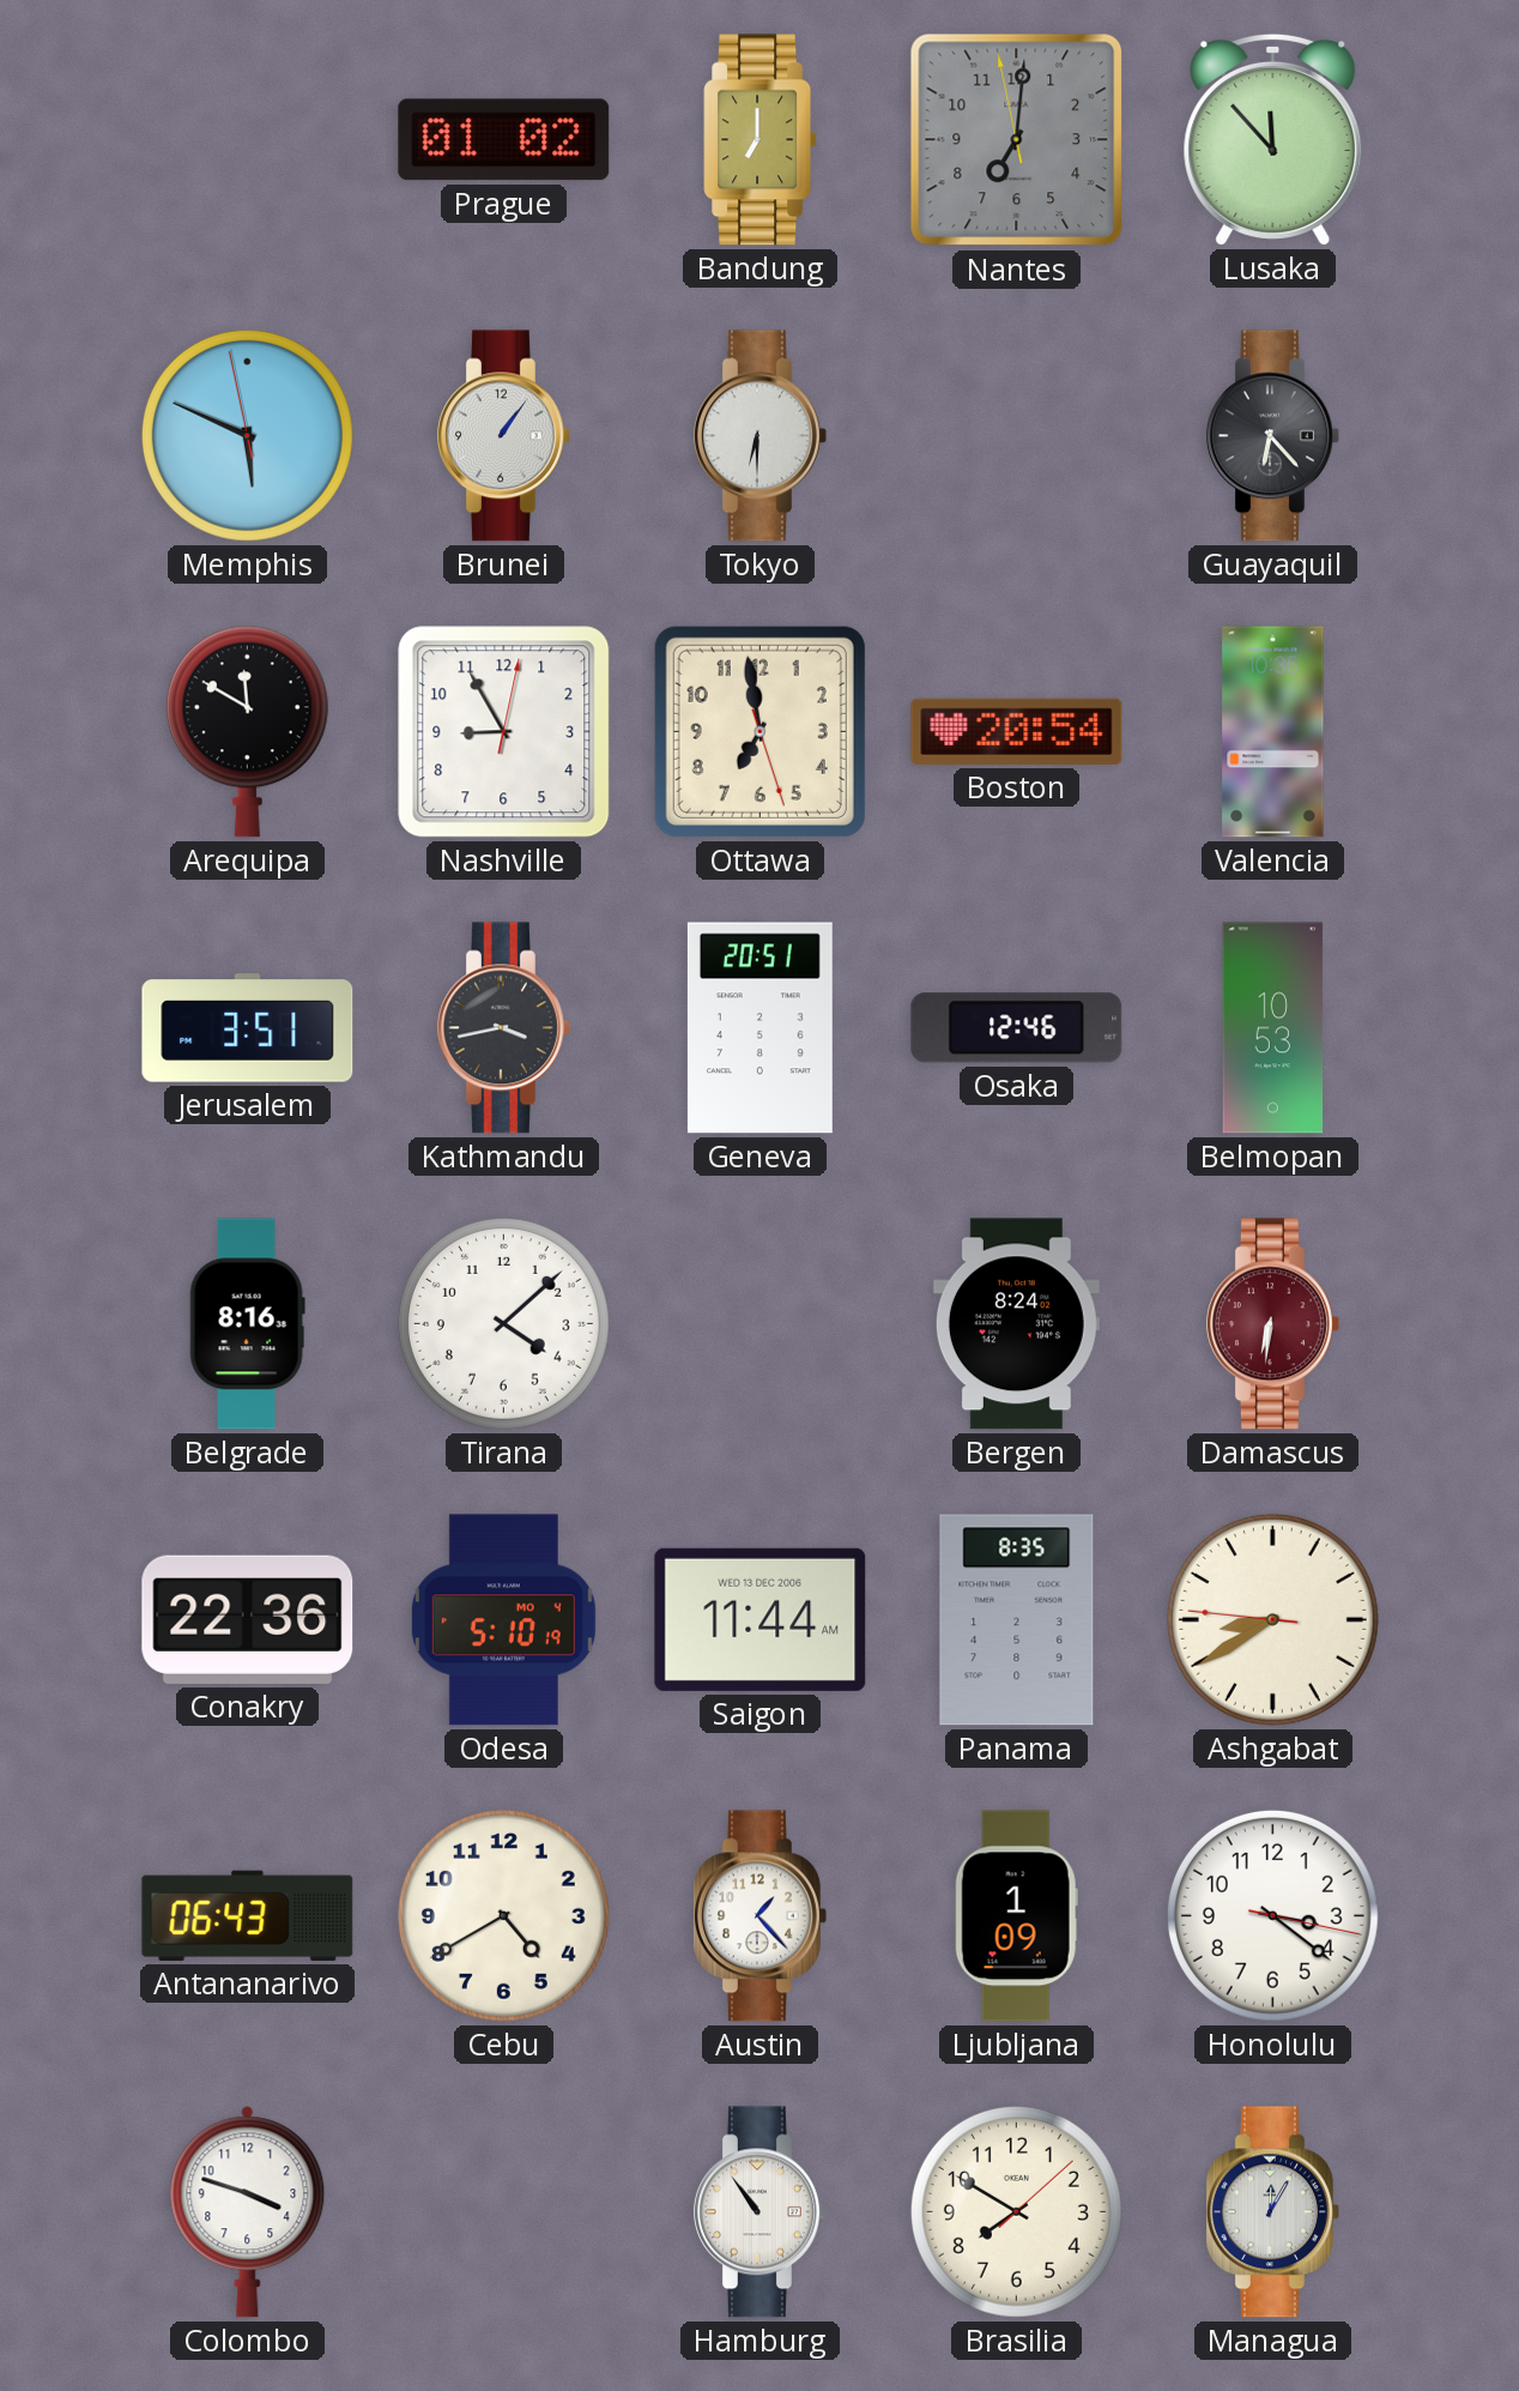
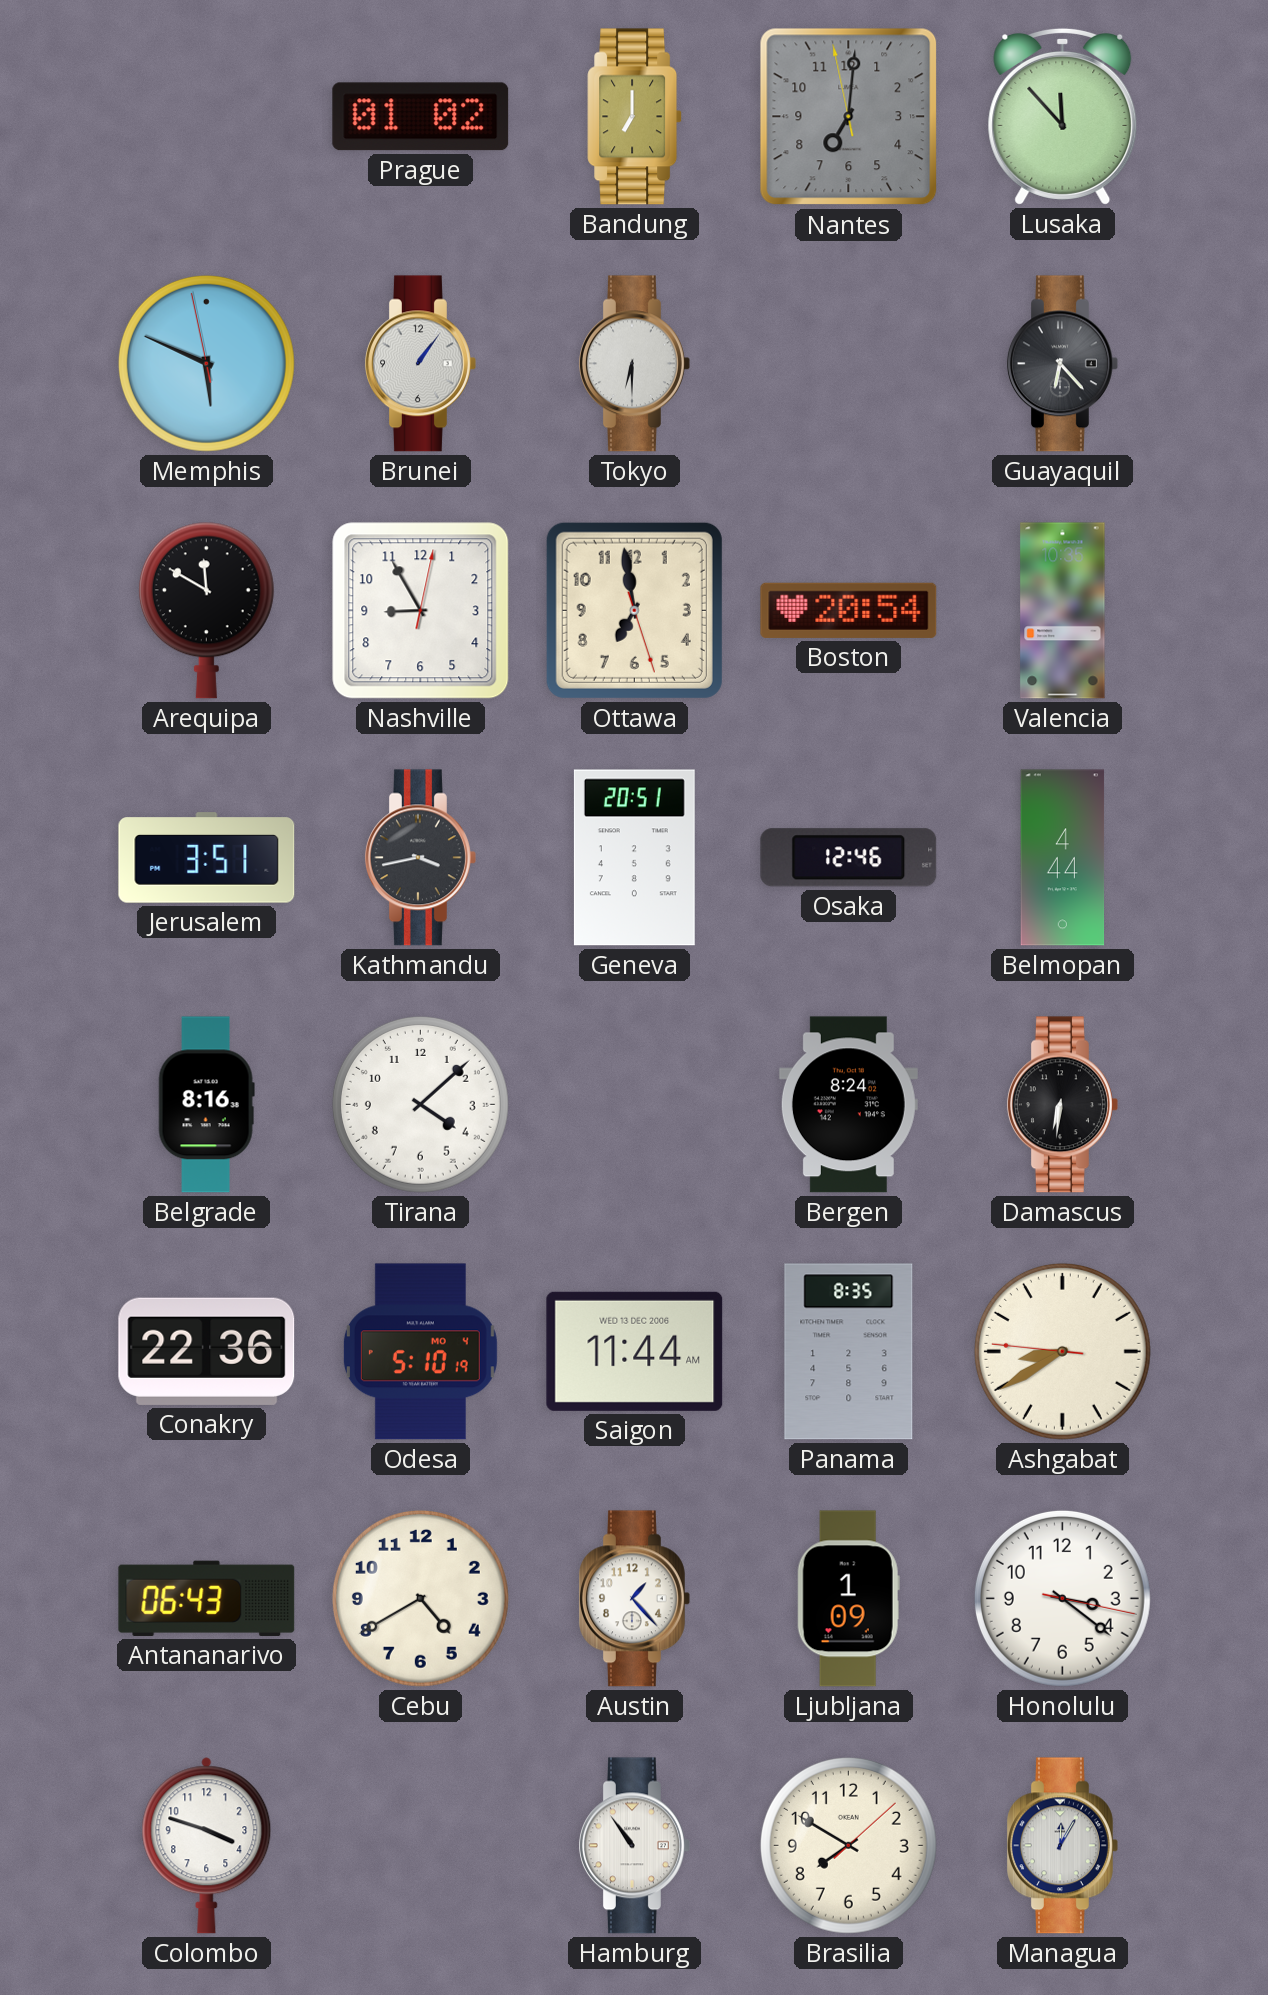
Belmopan: 10:53 -> 4:44 (1063, 858)
Damascus dial: burgundy -> black (1062, 1105)
